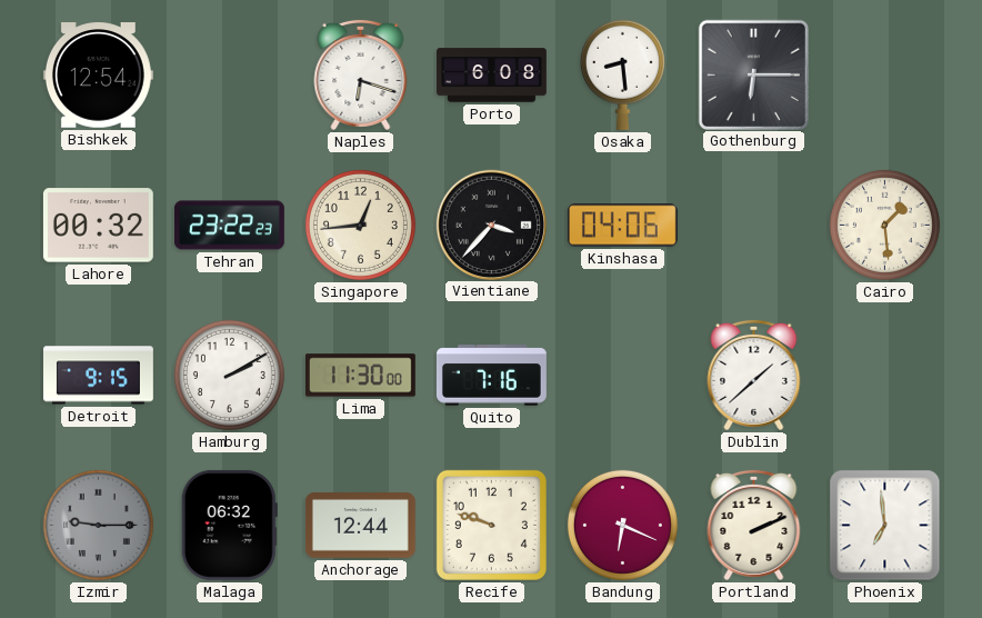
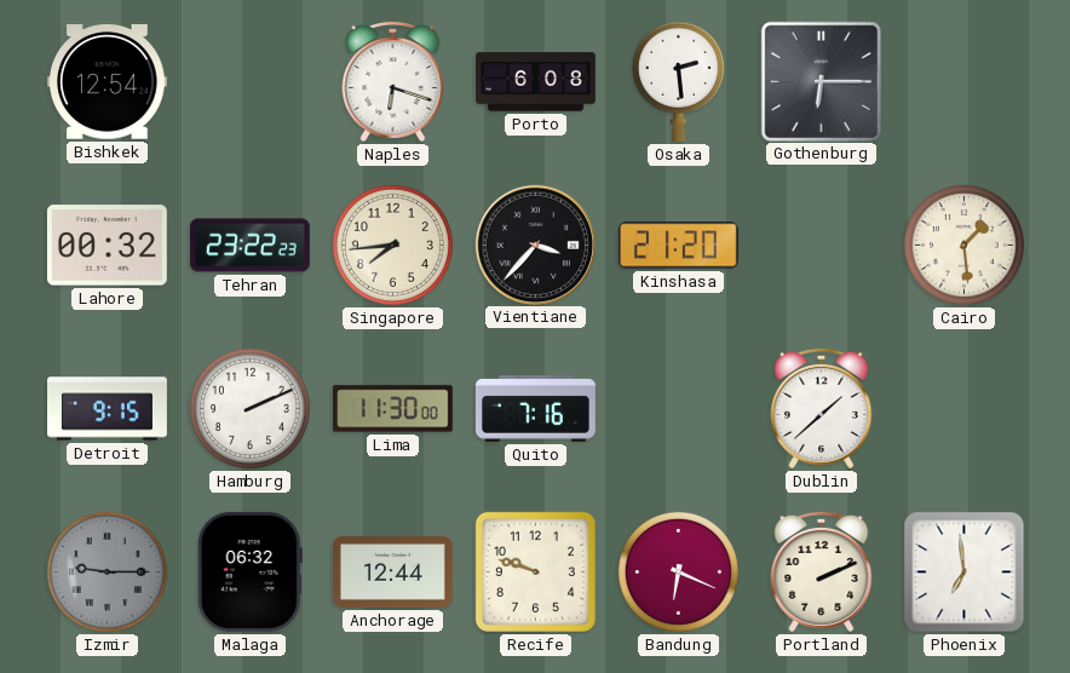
Osaka: 8:29 -> 2:29 (678, 81)
Singapore: 12:44 -> 7:44 (392, 245)
Kinshasa: 04:06 -> 21:20 (678, 246)
Hamburg: 2:10 -> 2:11 (249, 408)
